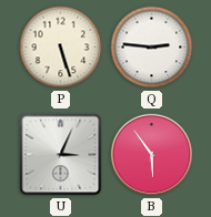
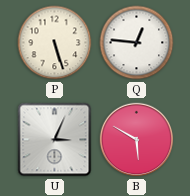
Q: 2:46 -> 12:46 (137, 43)
B: 5:54 -> 5:50 (137, 140)
